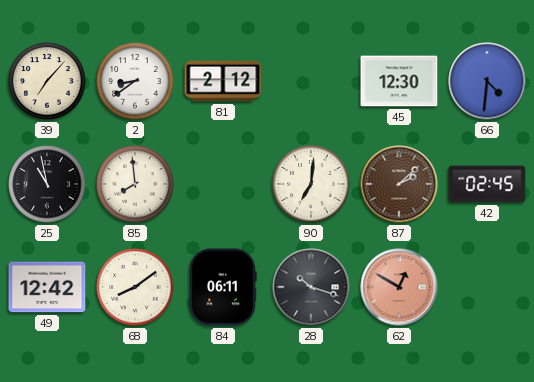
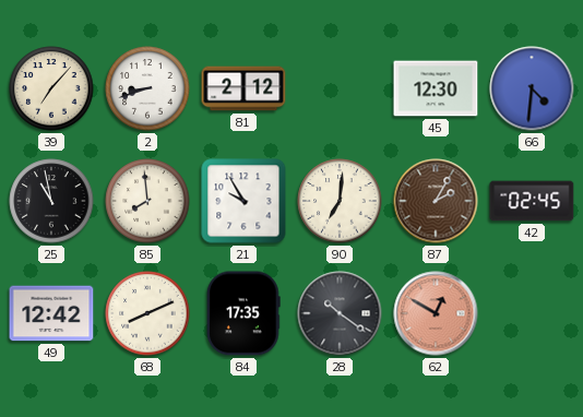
2: 8:39 -> 8:42 (147, 88)
21: none -> 9:55 (243, 201)
87: 2:08 -> 2:05 (436, 201)
68: 8:09 -> 8:11 (147, 313)
84: 06:11 -> 17:35 (243, 313)
28: 10:18 -> 10:21 (340, 313)
